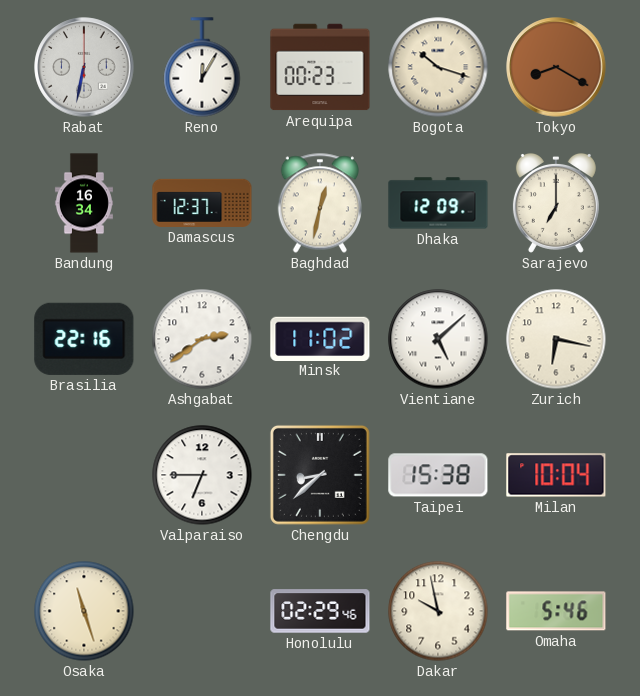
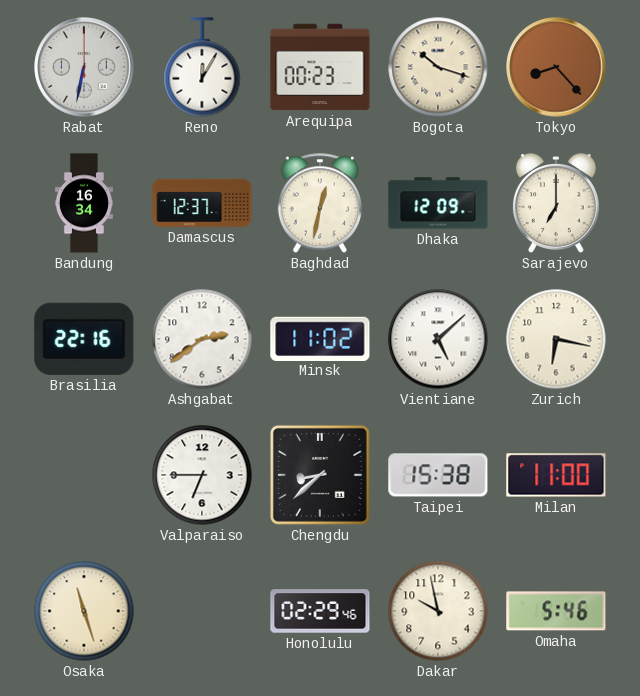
Tokyo: 8:20 -> 8:23 (556, 67)
Milan: 10:04 -> 11:00 (556, 475)
